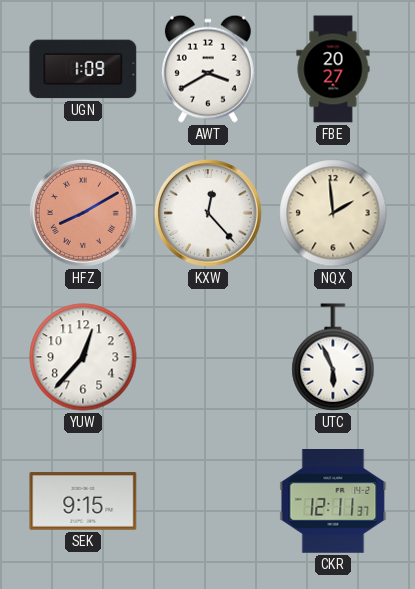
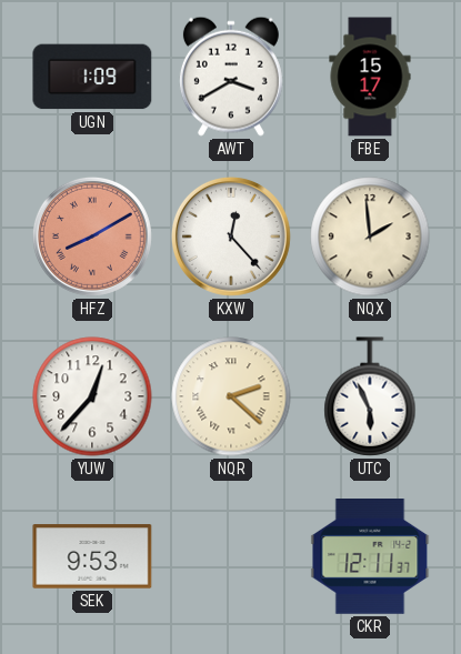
FBE: 20:27 -> 15:17 (370, 77)
NQR: none -> 2:22 (231, 396)
SEK: 9:15 -> 9:53 (92, 556)
